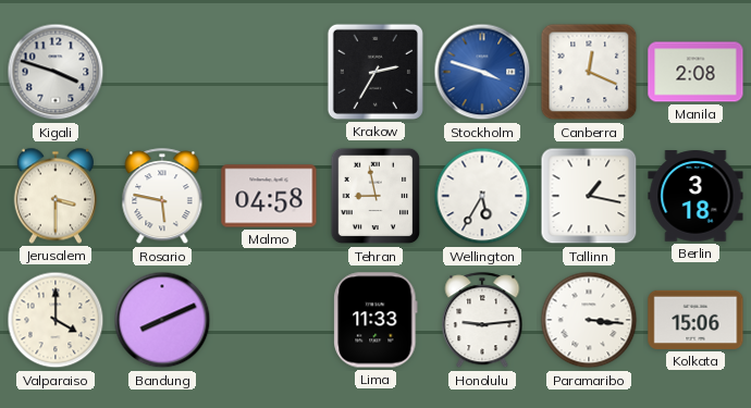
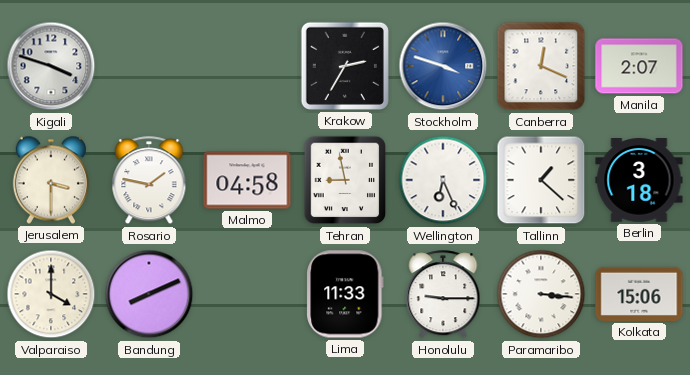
Manila: 2:08 -> 2:07 (639, 66)
Rosario: 5:47 -> 1:47 (149, 181)
Wellington: 5:35 -> 6:26 (443, 180)
Tallinn: 1:17 -> 1:22 (541, 180)
Honolulu: 9:14 -> 9:15 (443, 295)
